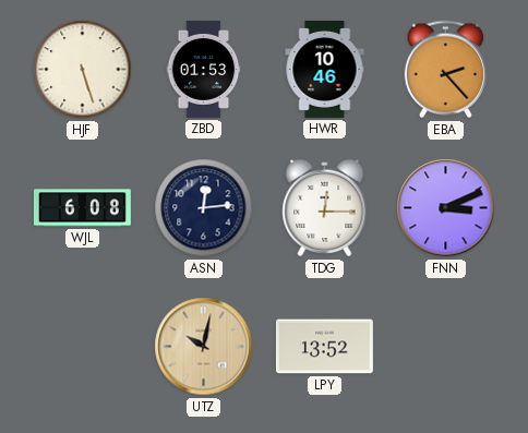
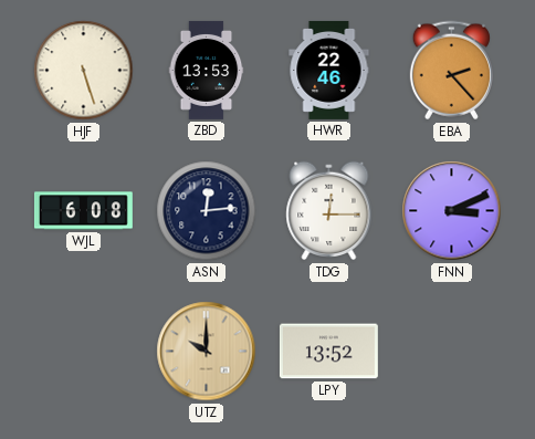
ZBD: 01:53 -> 13:53 (207, 70)
HWR: 10:46 -> 22:46 (329, 70)
UTZ: 10:02 -> 10:00 (207, 352)
